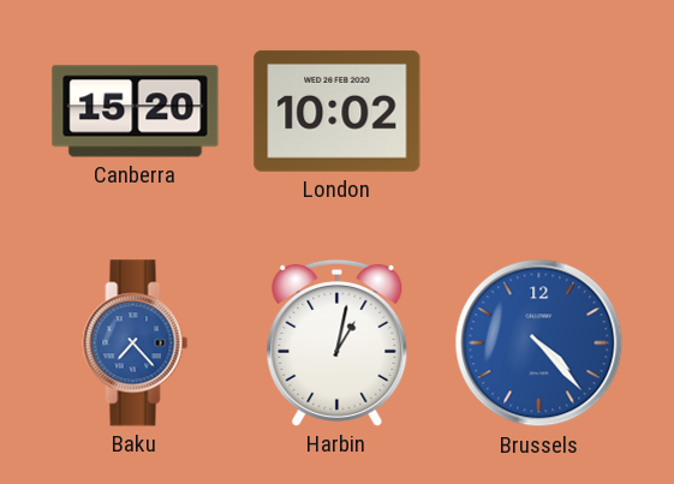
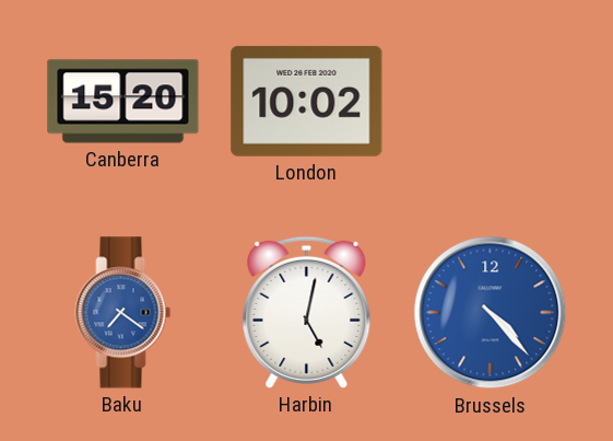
Baku: 7:23 -> 7:21 (123, 313)
Harbin: 1:02 -> 5:02 (307, 312)
